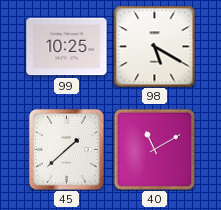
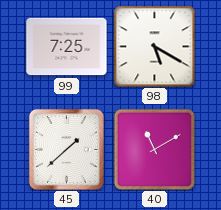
99: 10:25 -> 7:25 (67, 47)
